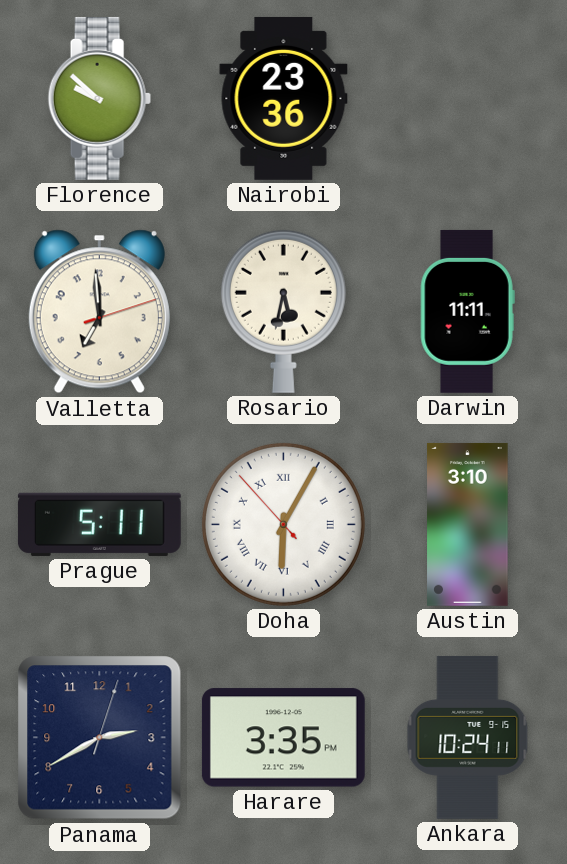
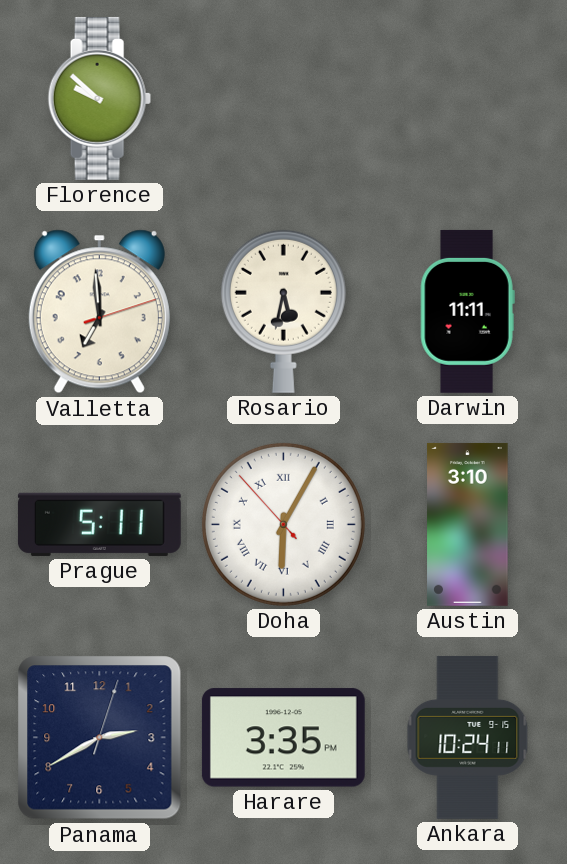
Nairobi: 23:36 -> none (284, 98)
